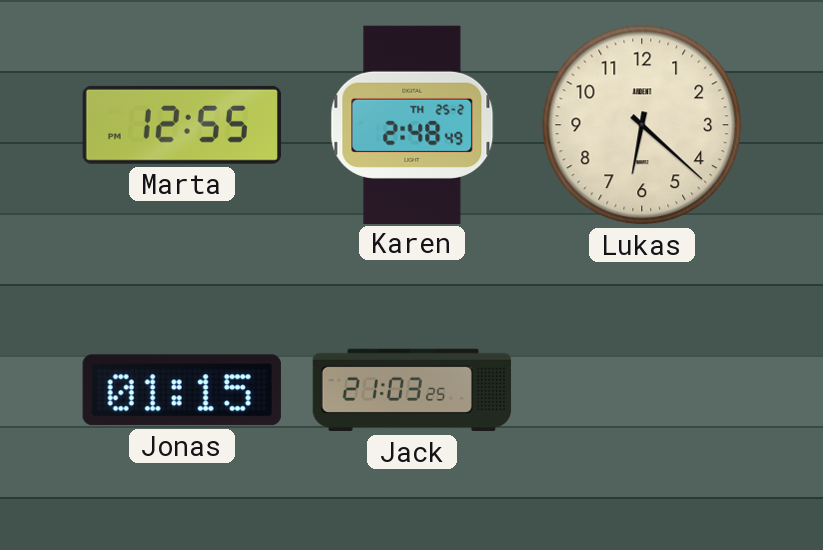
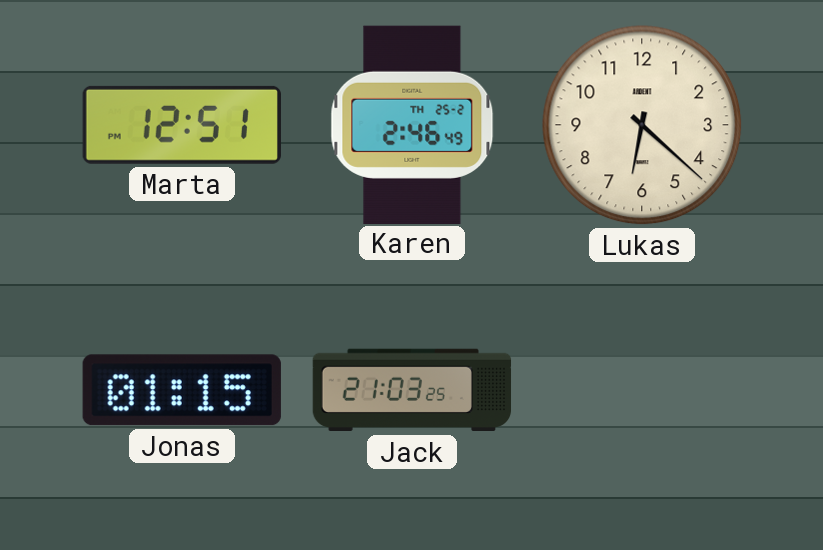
Marta: 12:55 -> 12:51 (182, 125)
Karen: 2:48 -> 2:46 (412, 124)
